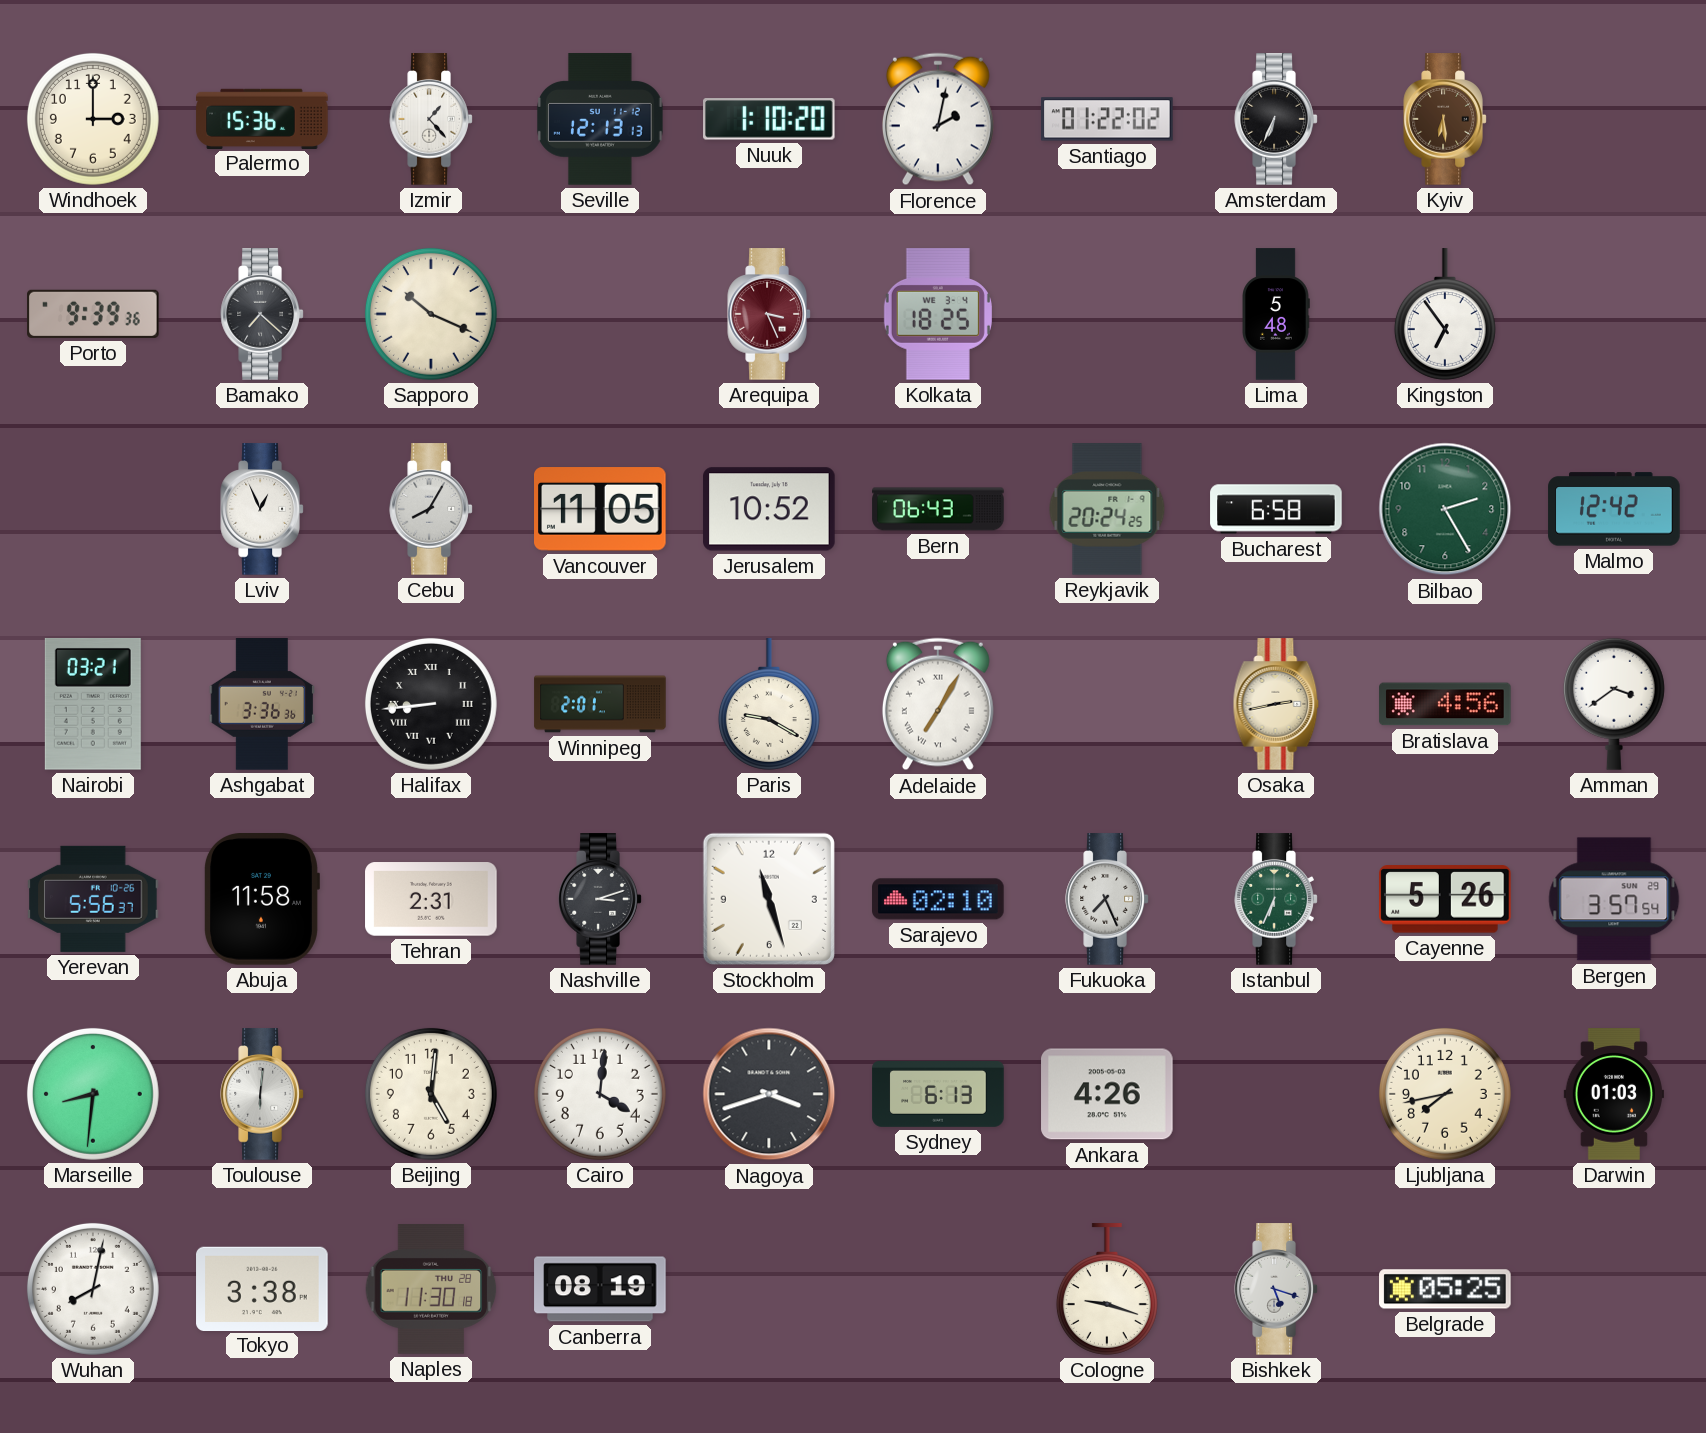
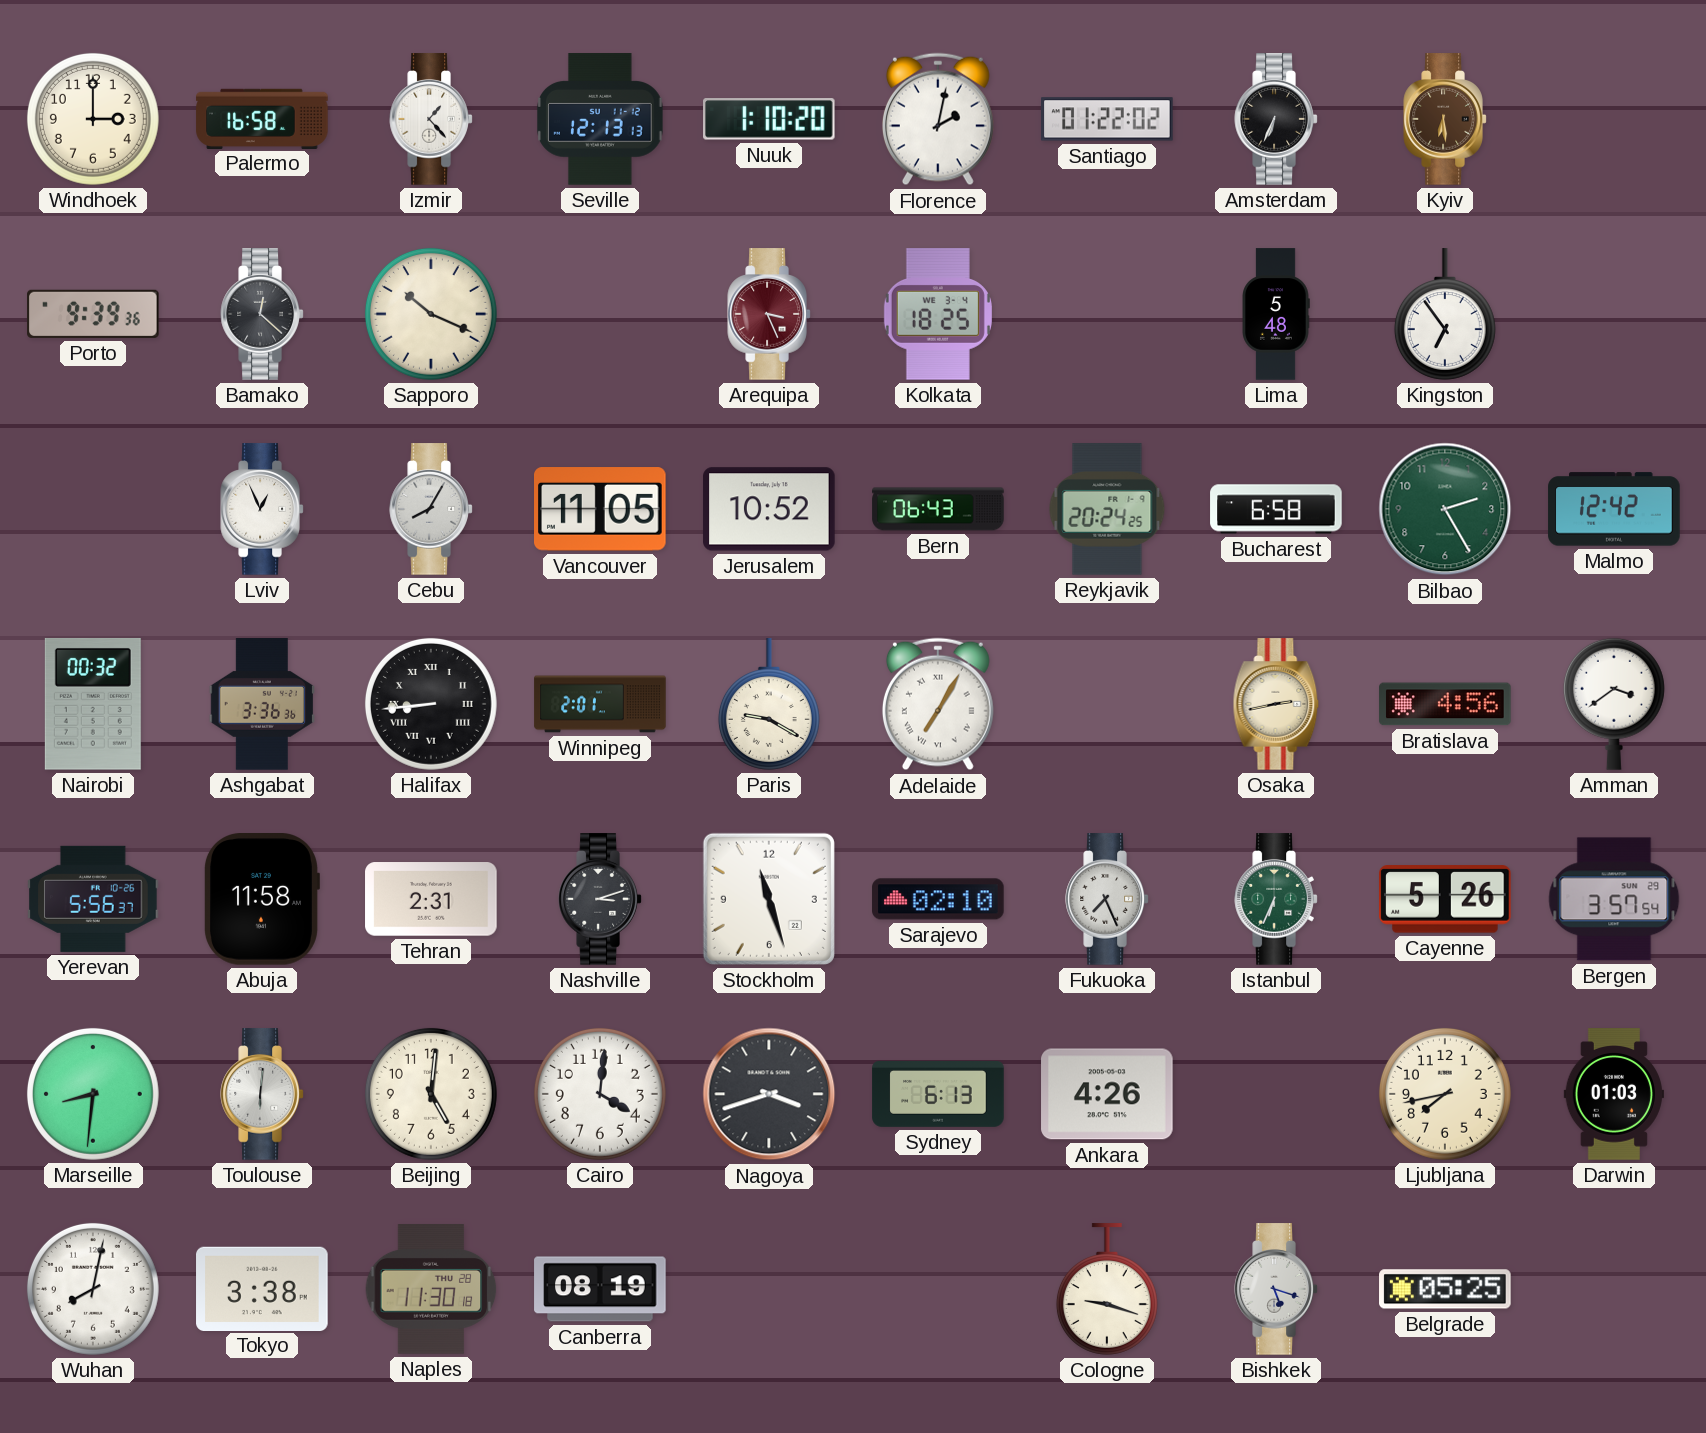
Palermo: 15:36 -> 16:58 (262, 118)
Bamako: 7:22 -> 12:22 (262, 314)
Nairobi: 03:21 -> 00:32 (93, 704)
